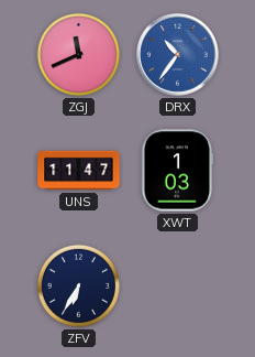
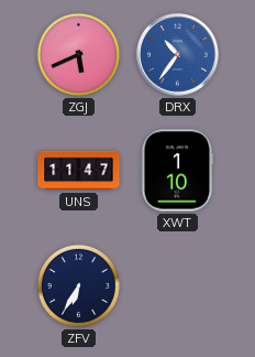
ZGJ: 11:41 -> 5:41 (78, 54)
XWT: 1:03 -> 1:10 (177, 171)
